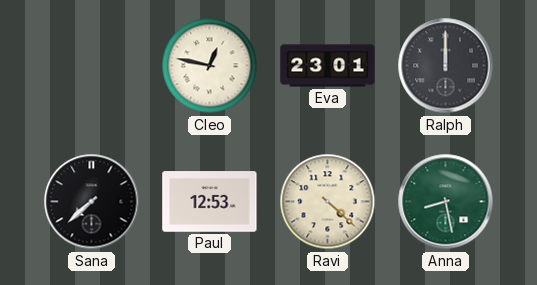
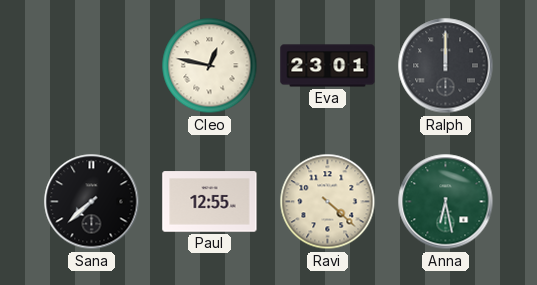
Paul: 12:53 -> 12:55 (210, 202)
Anna: 8:28 -> 6:28 (446, 202)
